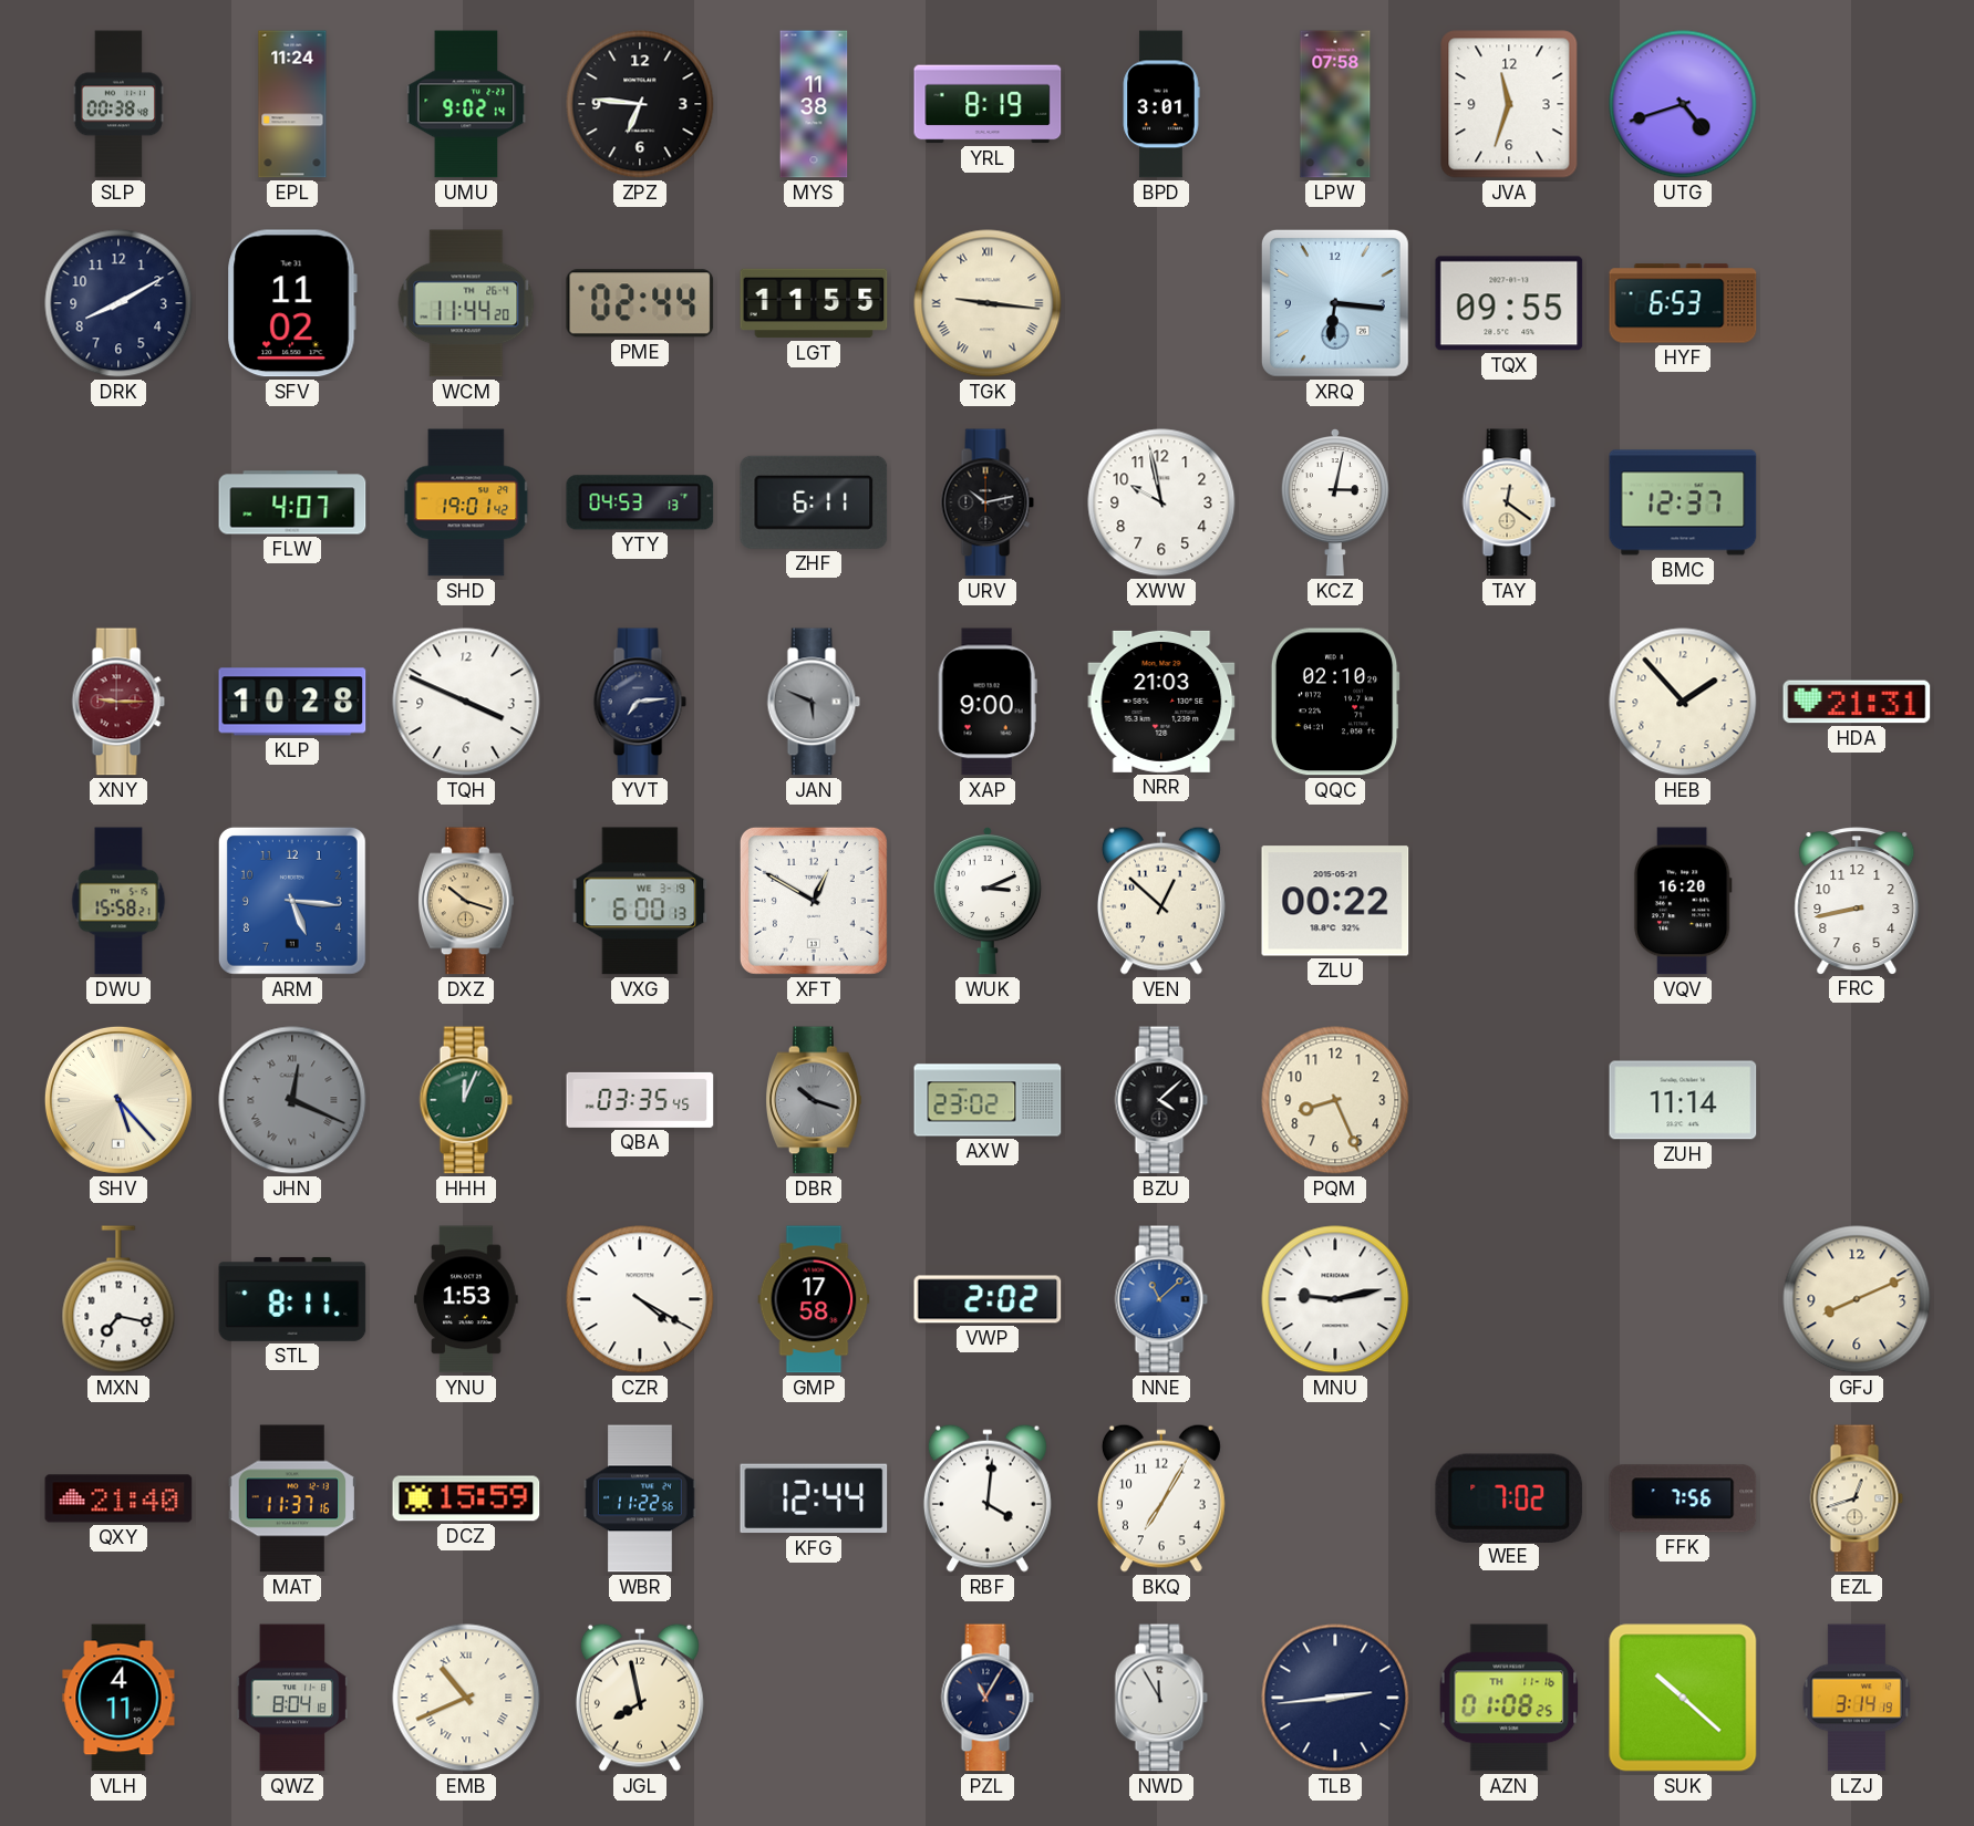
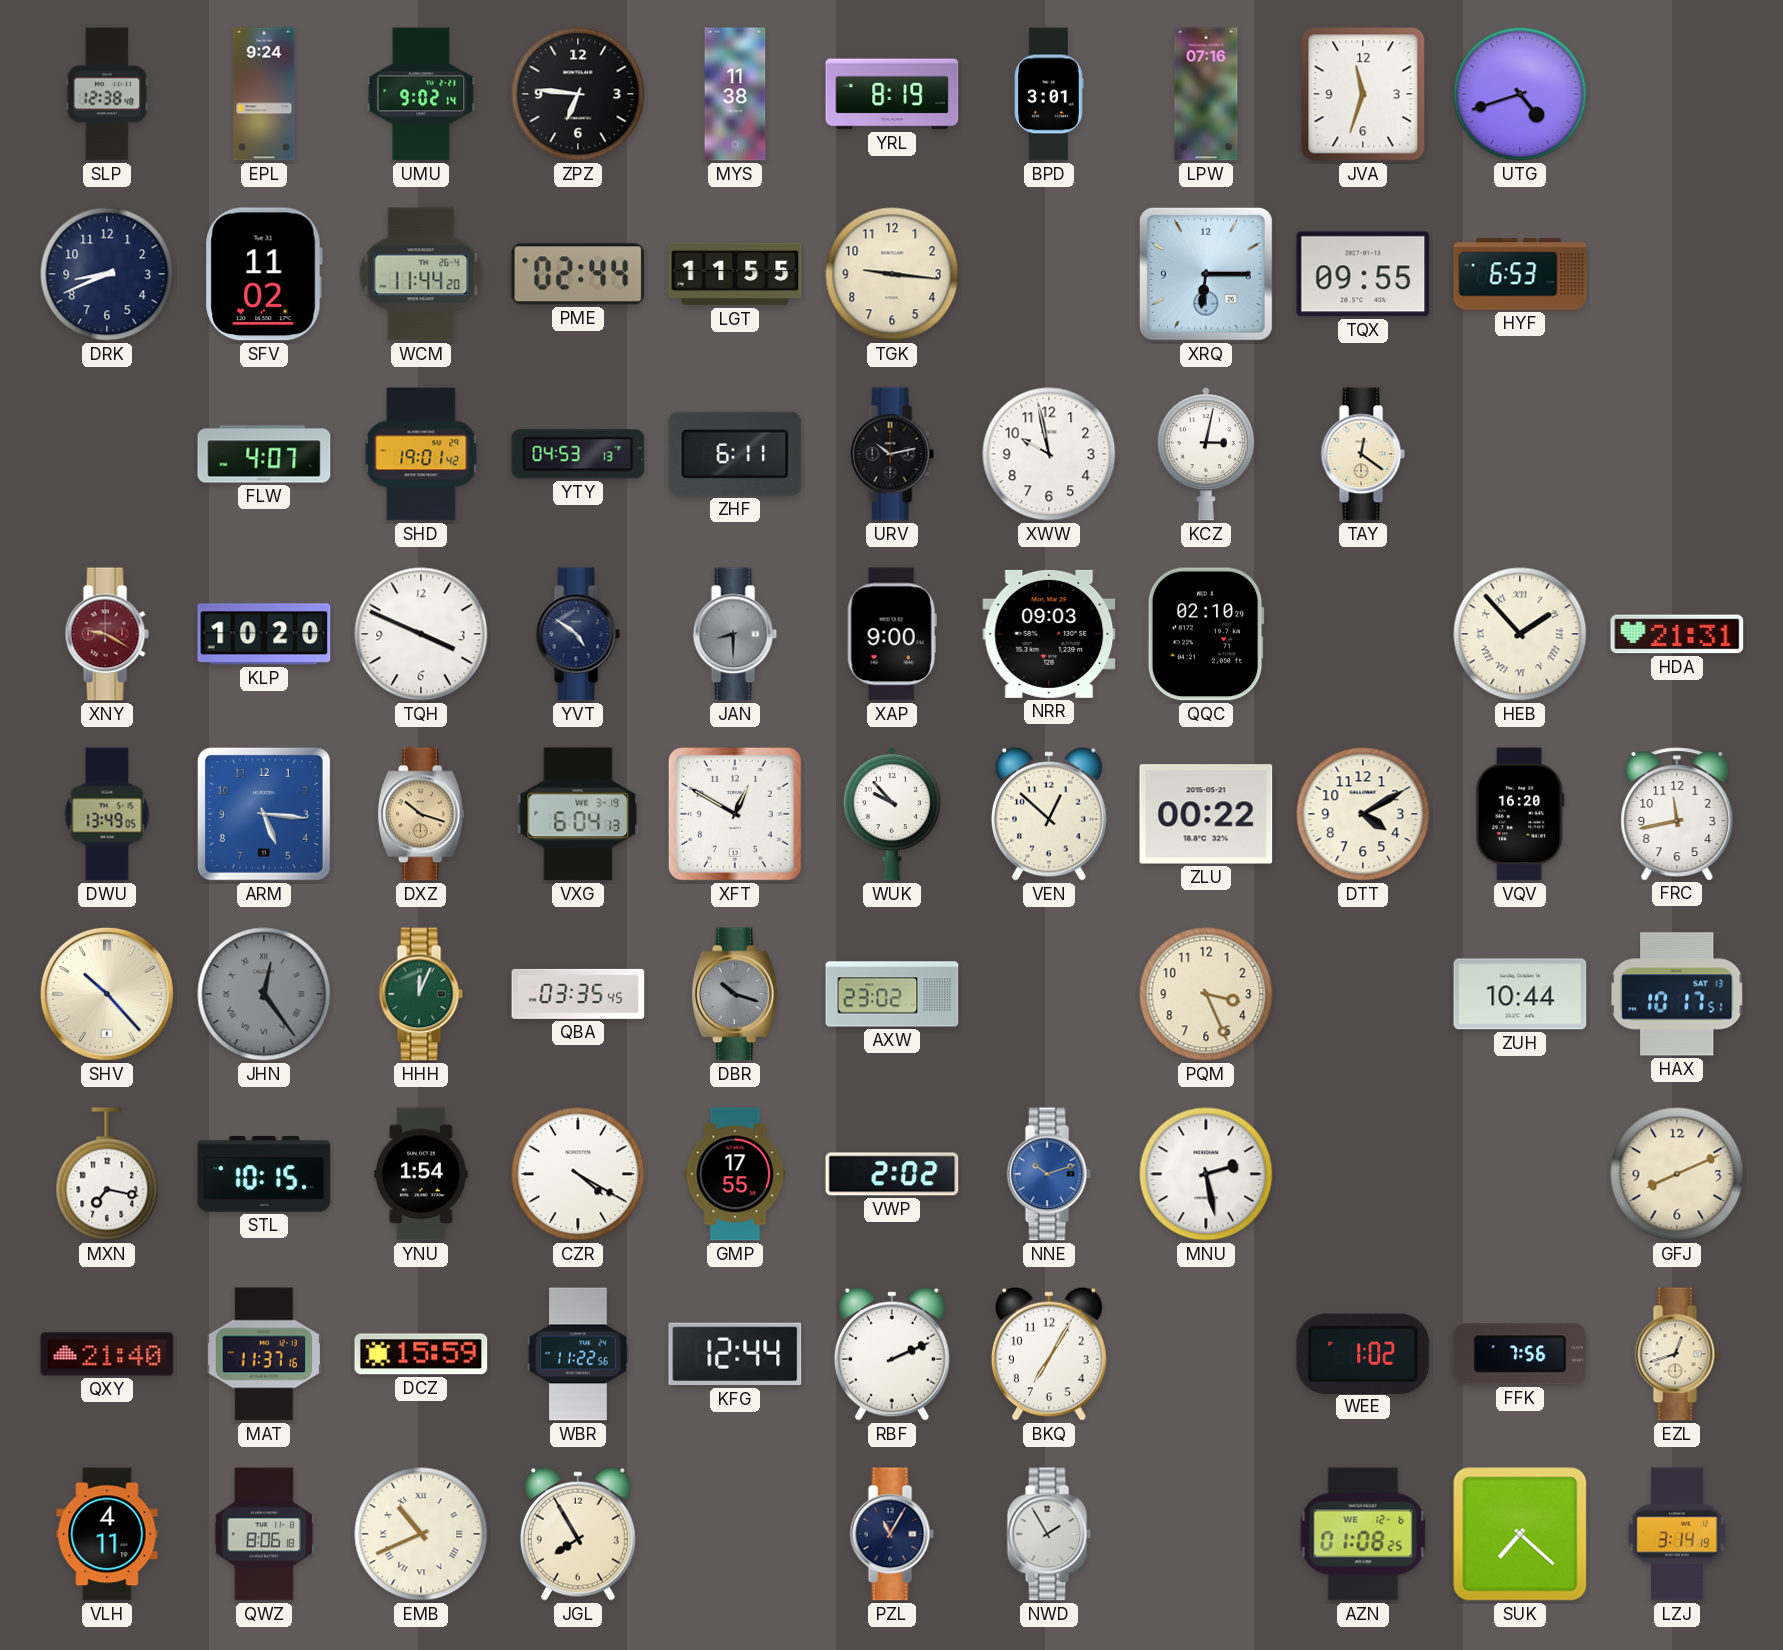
SLP: 00:38 -> 12:38 (107, 94)
EPL: 11:24 -> 9:24 (264, 94)
LPW: 07:58 -> 07:16 (1206, 94)
DRK: 8:10 -> 8:41 (107, 274)
TGK numerals: Roman -> Arabic (892, 274)
XRQ: 6:16 -> 6:15 (1206, 274)
BMC: 12:37 -> none (1683, 502)
XNY: 9:15 -> 9:20 (107, 634)
KLP: 10:28 -> 10:20 (264, 634)
YVT: 7:14 -> 4:51 (578, 634)
JAN: 5:49 -> 8:30 (735, 634)
NRR: 21:03 -> 09:03 (1049, 634)
HEB numerals: Arabic -> Roman (1520, 634)
DWU: 15:58 -> 13:49 (107, 814)
VXG: 6:00 -> 6:04 (578, 814)
WUK: 3:11 -> 9:53 (892, 814)
DTT: none -> 4:10 (1363, 814)
FRC: 8:43 -> 11:43 (1677, 814)
SHV: 5:23 -> 10:23 (107, 994)
JHN: 12:19 -> 12:24 (264, 994)
BZU: 4:08 -> none (1161, 1100)
PQM: 8:26 -> 3:26 (1206, 994)
ZUH: 11:14 -> 10:44 (1520, 994)
HAX: none -> 10:17 (1678, 994)
STL: 8:11 -> 10:15 (264, 1174)
YNU: 1:53 -> 1:54 (421, 1174)
GMP: 17:58 -> 17:55 (735, 1174)
NNE: 11:08 -> 10:12 (1049, 1174)
MNU: 9:13 -> 2:28 (1206, 1174)
RBF: 4:01 -> 2:11 (892, 1354)
WEE: 7:02 -> 1:02 (1363, 1353)
QWZ: 8:04 -> 8:06 (264, 1534)
JGL: 7:58 -> 7:55 (578, 1534)
NWD: 11:55 -> 1:55 (1049, 1534)
TLB: 2:44 -> none (1335, 1698)
AZN date: TH 11-16 -> WE 12-6 (1363, 1534)
SUK: 10:22 -> 7:22 (1520, 1534)
